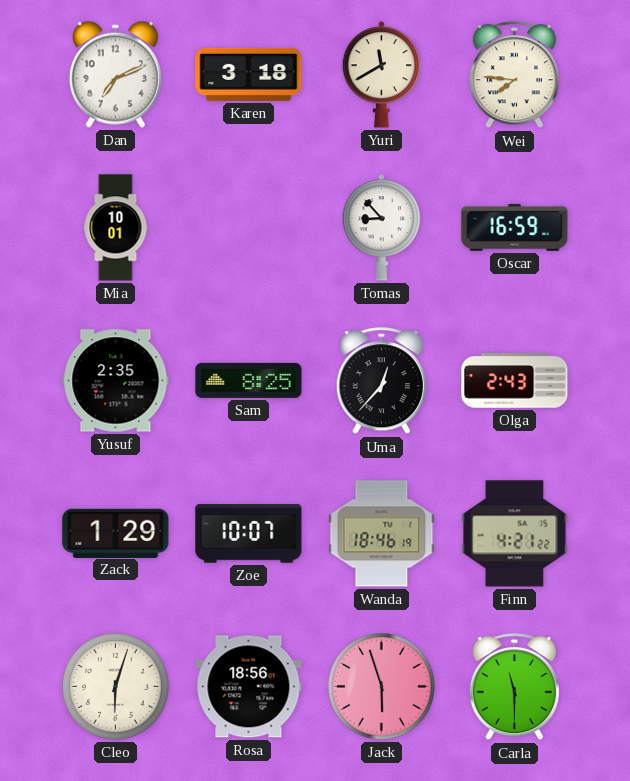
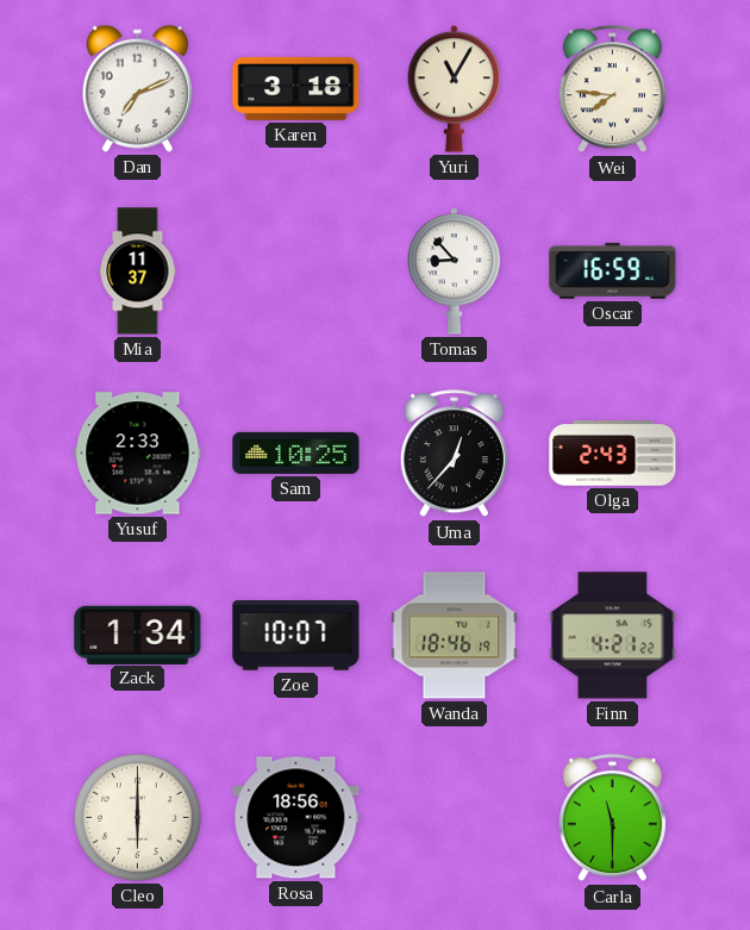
Yuri: 11:40 -> 11:05 (455, 89)
Mia: 10:01 -> 11:37 (138, 271)
Yusuf: 2:35 -> 2:33 (138, 454)
Sam: 8:25 -> 10:25 (296, 452)
Zack: 1:29 -> 1:34 (138, 635)
Cleo: 6:03 -> 6:00 (138, 818)
Jack: 5:57 -> none (382, 687)
